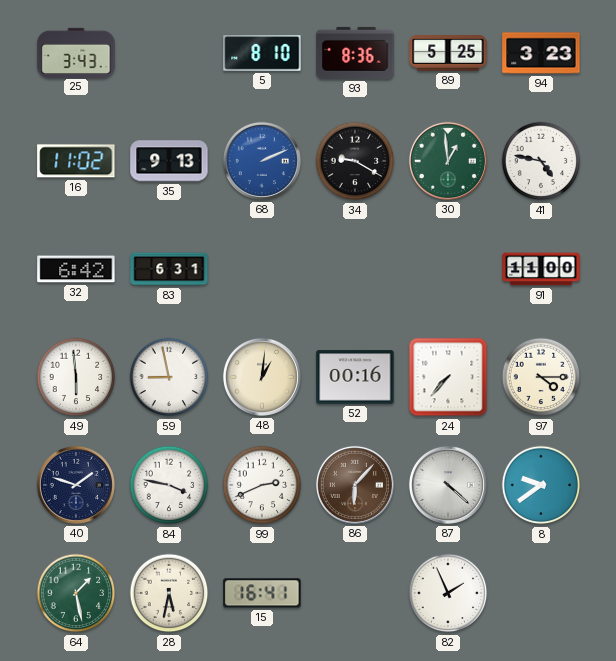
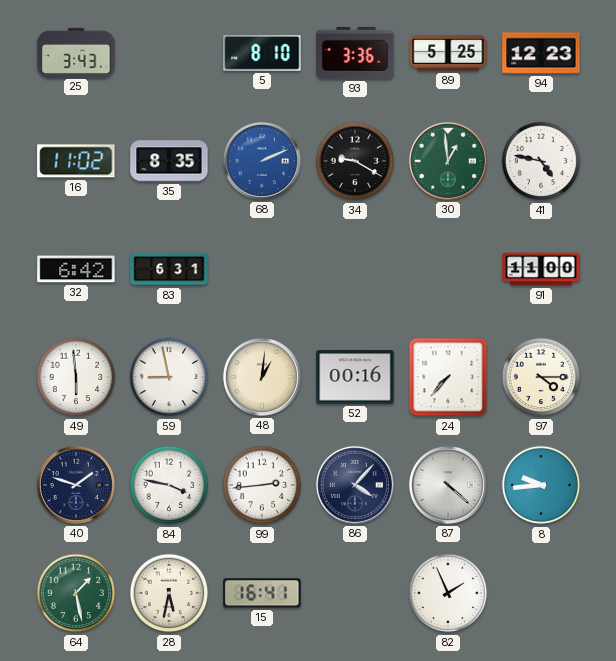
93: 8:36 -> 3:36 (355, 53)
94: 3:23 -> 12:23 (541, 53)
35: 9:13 -> 8:35 (169, 161)
99: 2:41 -> 2:44 (262, 485)
86: 6:07 -> 4:07 (355, 485)
86 dial: brown -> navy (355, 485)
8: 9:39 -> 9:44 (541, 485)
